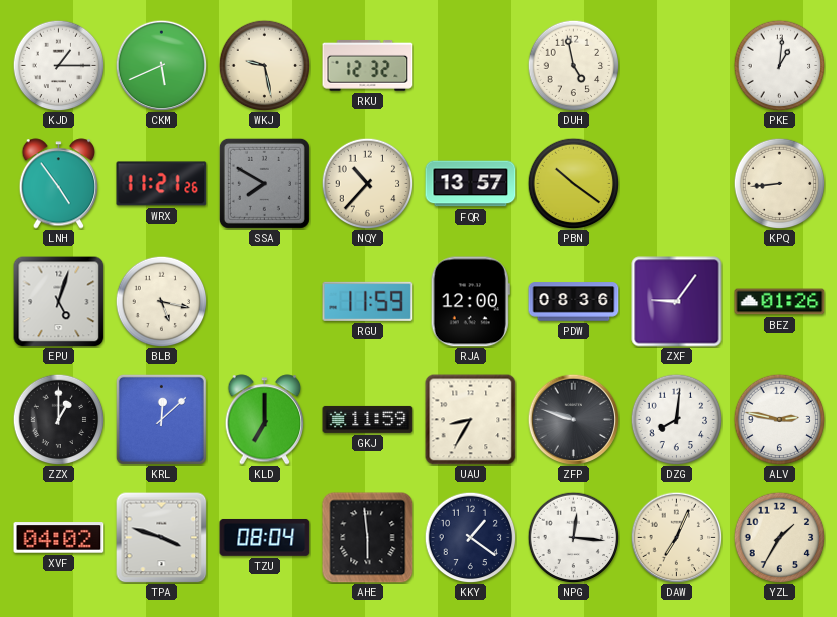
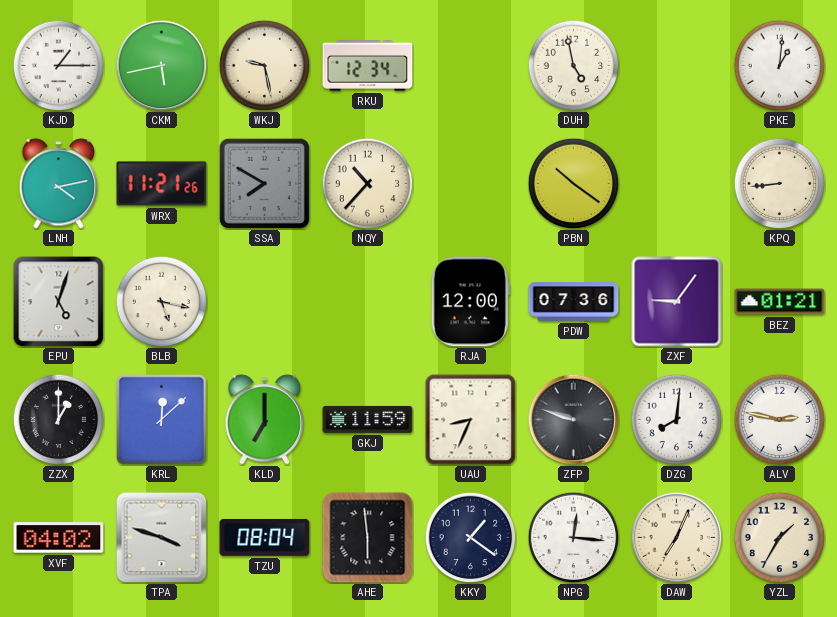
CKM: 5:41 -> 5:43 (161, 65)
RKU: 12:32 -> 12:34 (368, 66)
LNH: 4:54 -> 4:13 (59, 184)
FQR: 13:57 -> none (471, 184)
RGU: 11:59 -> none (368, 301)
PDW: 08:36 -> 07:36 (574, 302)
BEZ: 01:26 -> 01:21 (780, 302)
UAU: 8:35 -> 8:34 (471, 420)
